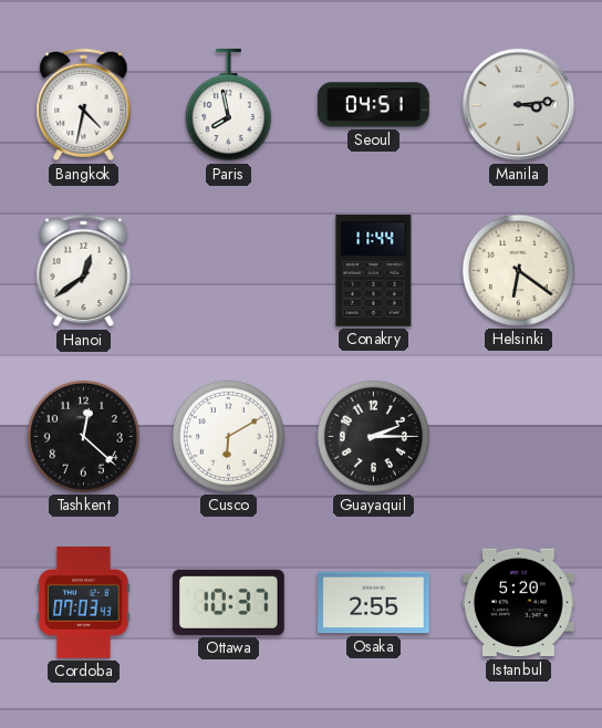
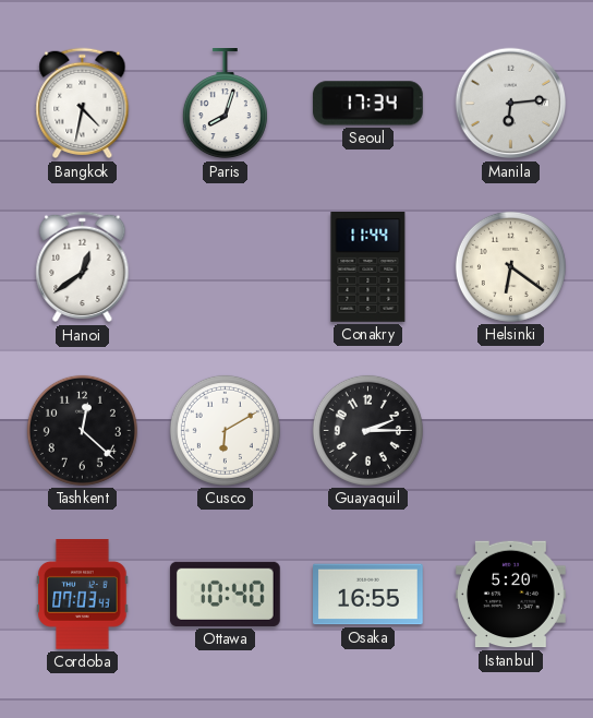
Paris: 7:58 -> 8:03 (225, 105)
Seoul: 04:51 -> 17:34 (367, 104)
Manila: 3:14 -> 6:14 (511, 104)
Ottawa: 10:37 -> 10:40 (225, 594)
Osaka: 2:55 -> 16:55 (368, 595)
